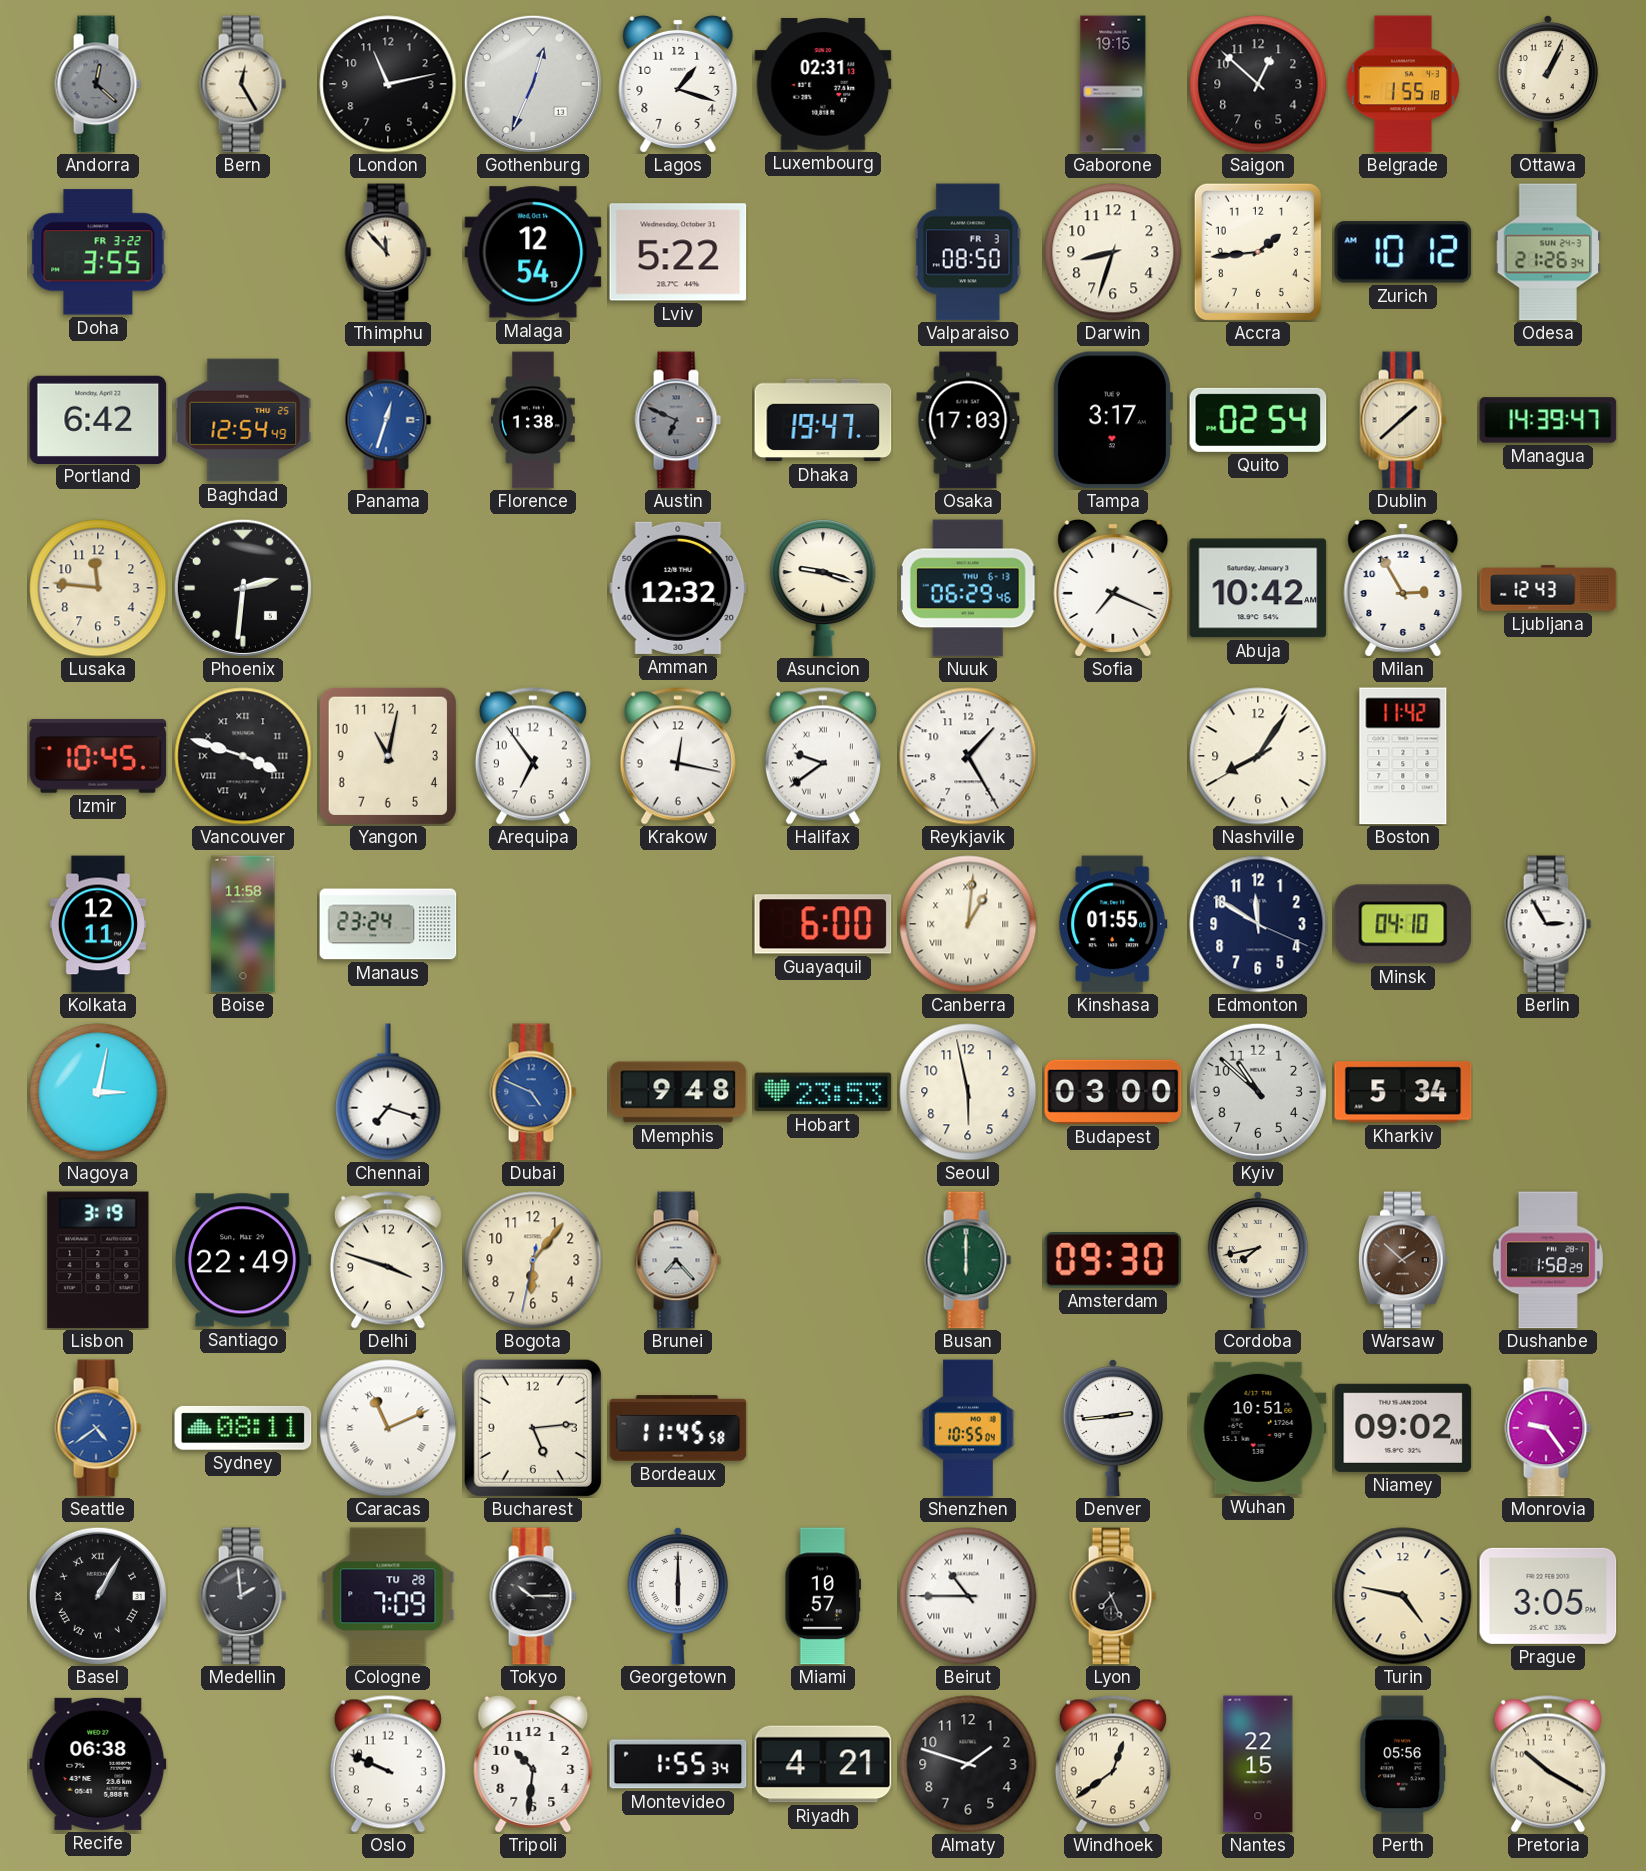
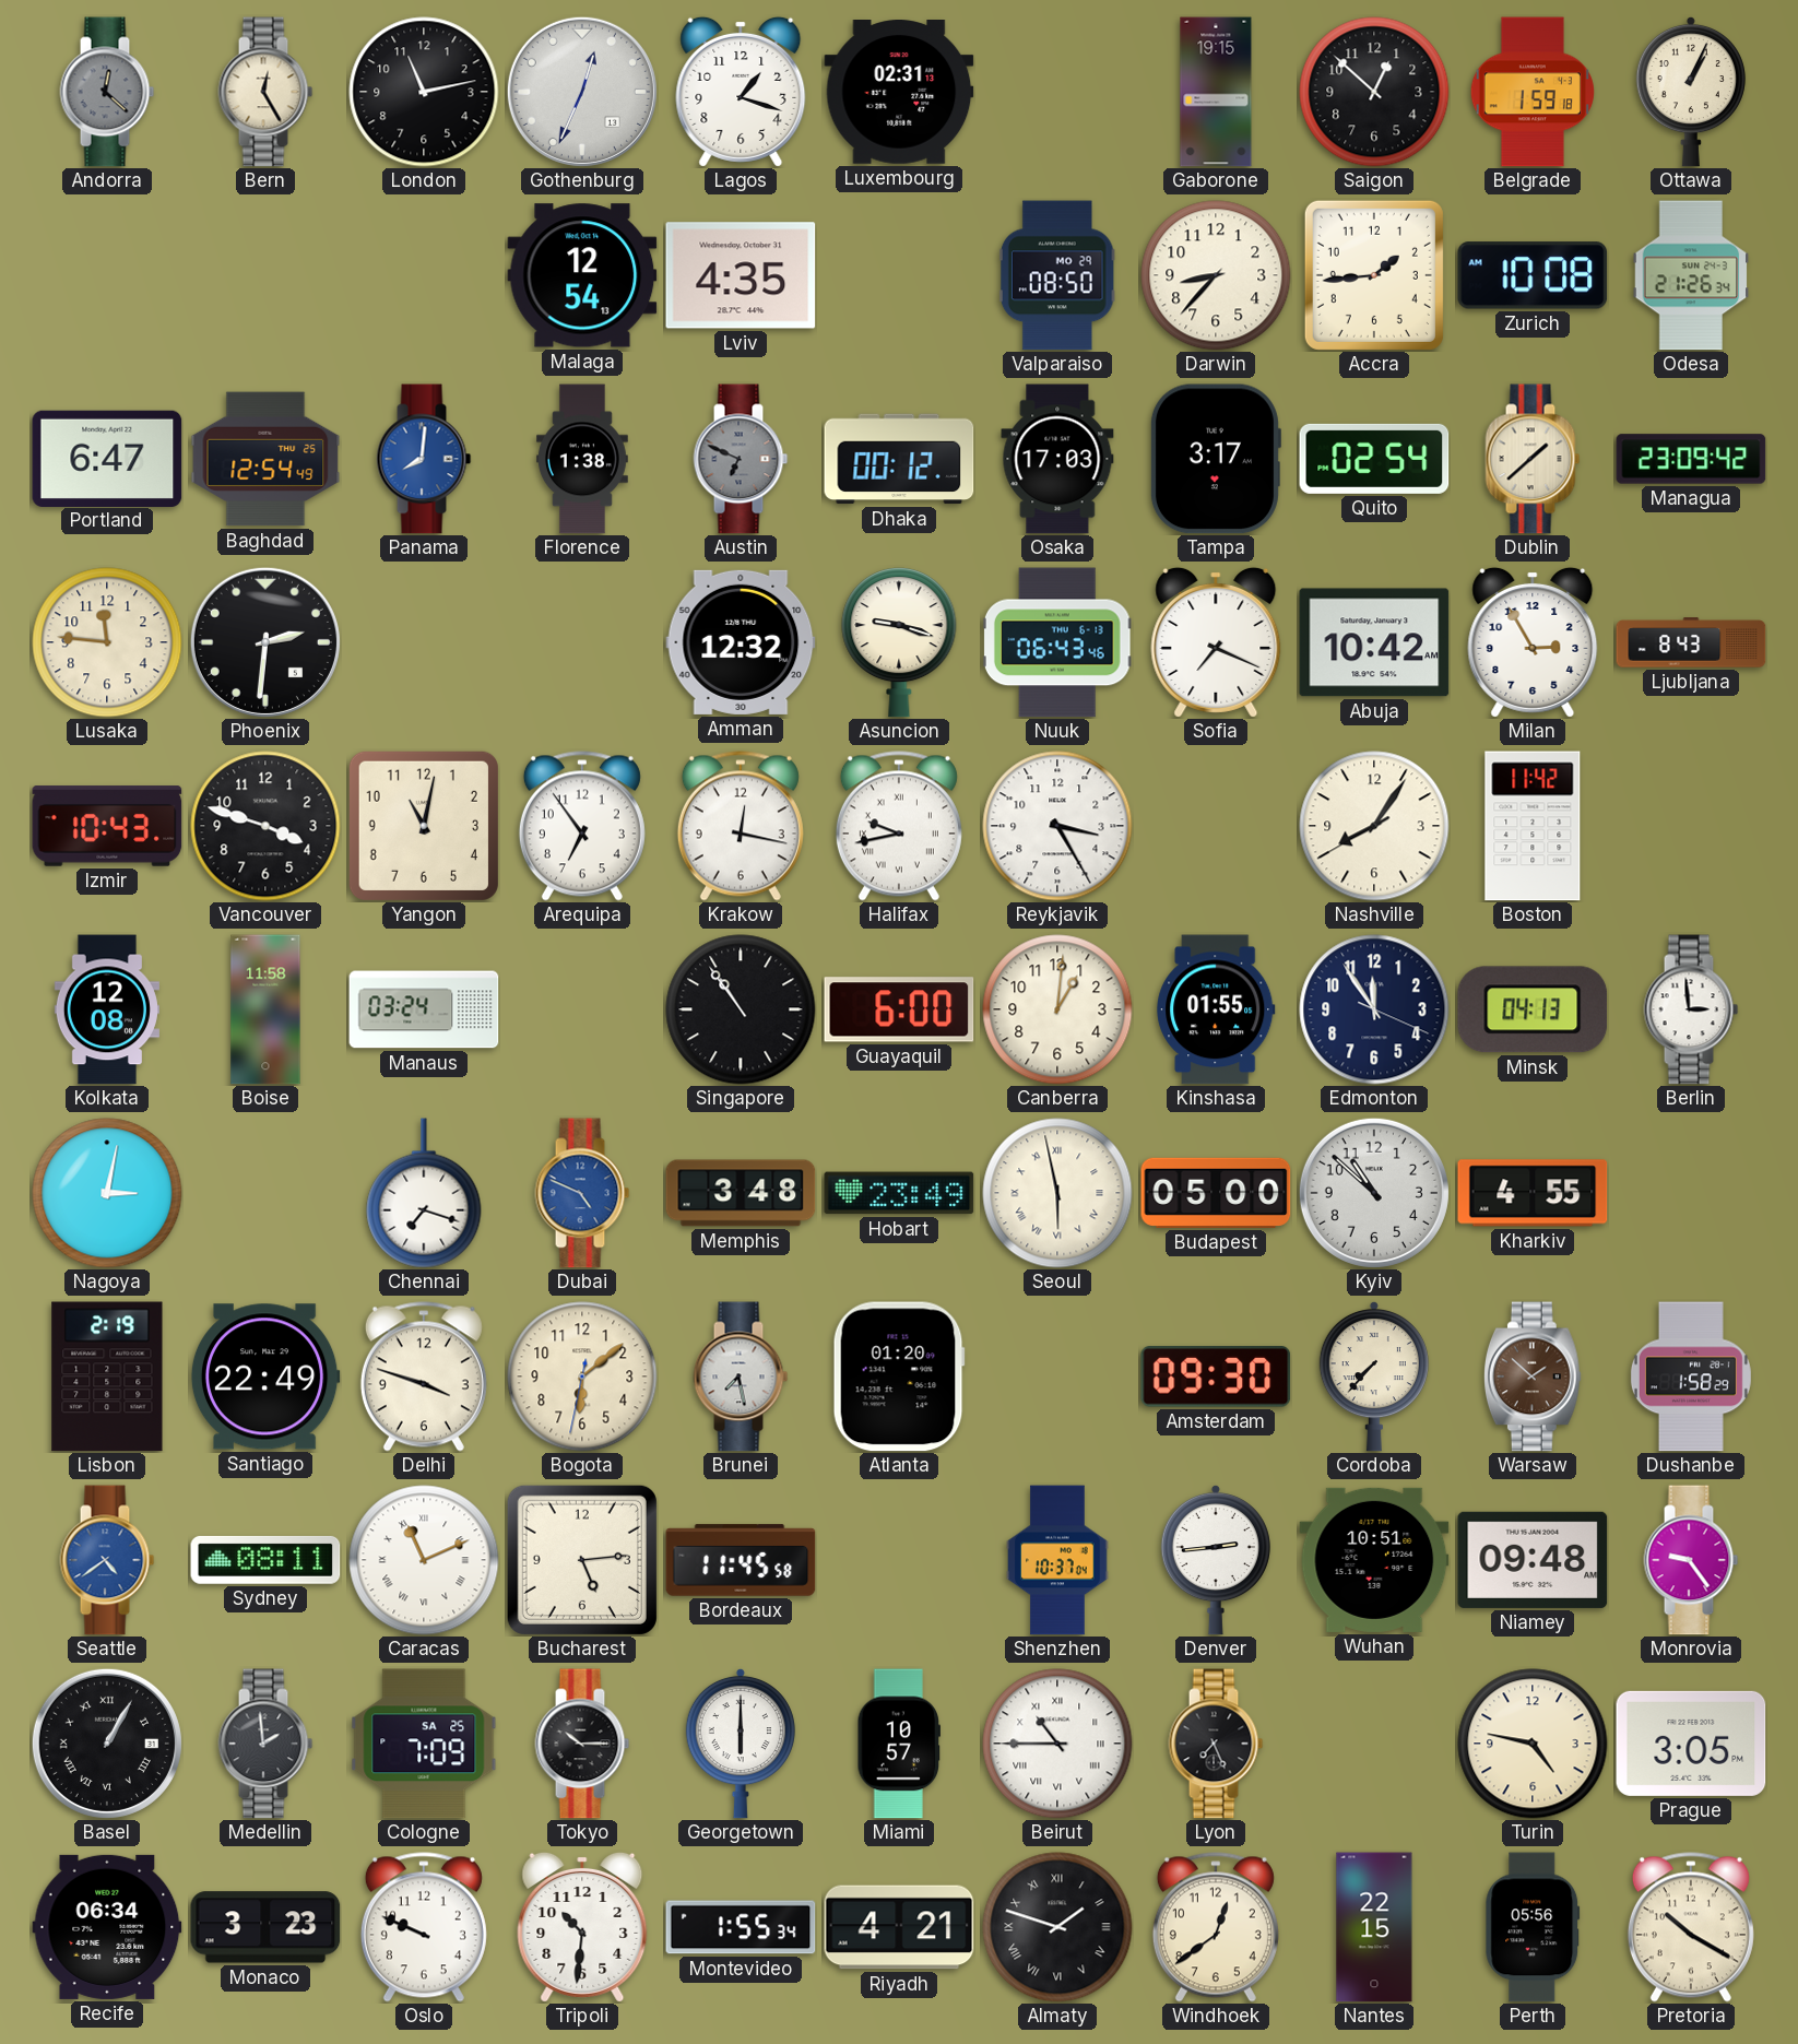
Belgrade: 1:55 -> 1:59 (1533, 92)
Doha: 3:55 -> none (98, 252)
Thimphu: 11:53 -> none (388, 252)
Lviv: 5:22 -> 4:35 (741, 275)
Valparaiso date: FR 3 -> MO 29 (1057, 275)
Darwin: 8:33 -> 8:37 (1216, 275)
Zurich: 10:12 -> 10:08 (1533, 275)
Portland: 6:42 -> 6:47 (107, 458)
Panama: 12:33 -> 8:01 (424, 459)
Dhaka: 19:47 -> 00:12 (899, 459)
Managua: 14:39 -> 23:09 (1691, 459)
Nuuk: 06:29 -> 06:43 (1057, 642)
Ljubljana: 12:43 -> 8:43 (1691, 642)
Izmir: 10:45 -> 10:43 (107, 826)
Vancouver numerals: Roman -> Arabic (265, 826)
Halifax: 9:39 -> 9:43 (899, 826)
Reykjavik: 1:25 -> 3:25 (1057, 826)
Kolkata: 12:11 -> 12:08 (107, 1009)
Manaus: 23:24 -> 03:24 (424, 1009)
Singapore: none -> 10:54 (741, 1009)
Canberra numerals: Roman -> Arabic (1057, 1009)
Edmonton: 11:50 -> 11:54 (1374, 1009)
Minsk: 04:10 -> 04:13 (1533, 1009)
Berlin: 2:55 -> 2:59 (1691, 1009)
Memphis: 9:48 -> 3:48 (741, 1193)
Hobart: 23:53 -> 23:49 (899, 1193)
Seoul numerals: Arabic -> Roman (1057, 1193)
Budapest: 03:00 -> 05:00 (1216, 1193)
Kharkiv: 5:34 -> 4:55 (1533, 1193)
Lisbon: 3:19 -> 2:19 (107, 1377)
Bogota: 6:06 -> 6:08 (582, 1377)
Brunei: 7:23 -> 7:28 (741, 1377)
Atlanta: none -> 01:20 (899, 1377)
Busan: 6:00 -> none (968, 1260)
Cordoba: 7:43 -> 7:37 (1374, 1377)
Shenzhen: 10:55 -> 10:37 (1057, 1560)
Niamey: 09:02 -> 09:48 (1533, 1560)
Cologne date: TU 28 -> SA 25 (424, 1744)
Recife: 06:38 -> 06:34 (107, 1927)
Monaco: none -> 3:23 (265, 1927)
Almaty numerals: Arabic -> Roman (1057, 1927)
